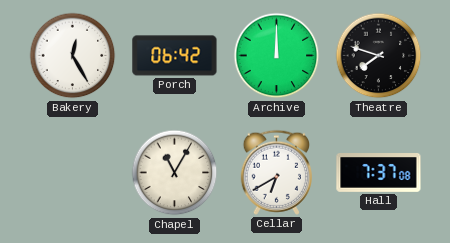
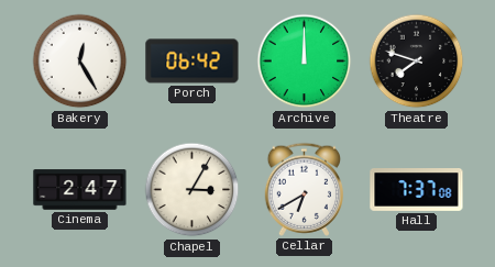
Cinema: none -> 2:47 (80, 190)
Chapel: 11:05 -> 3:05 (193, 190)
